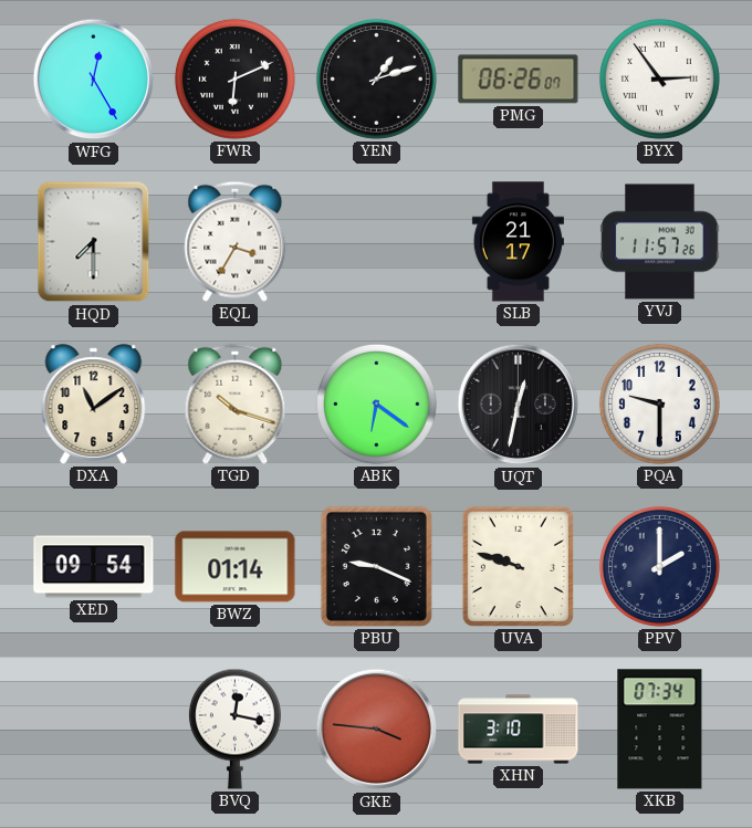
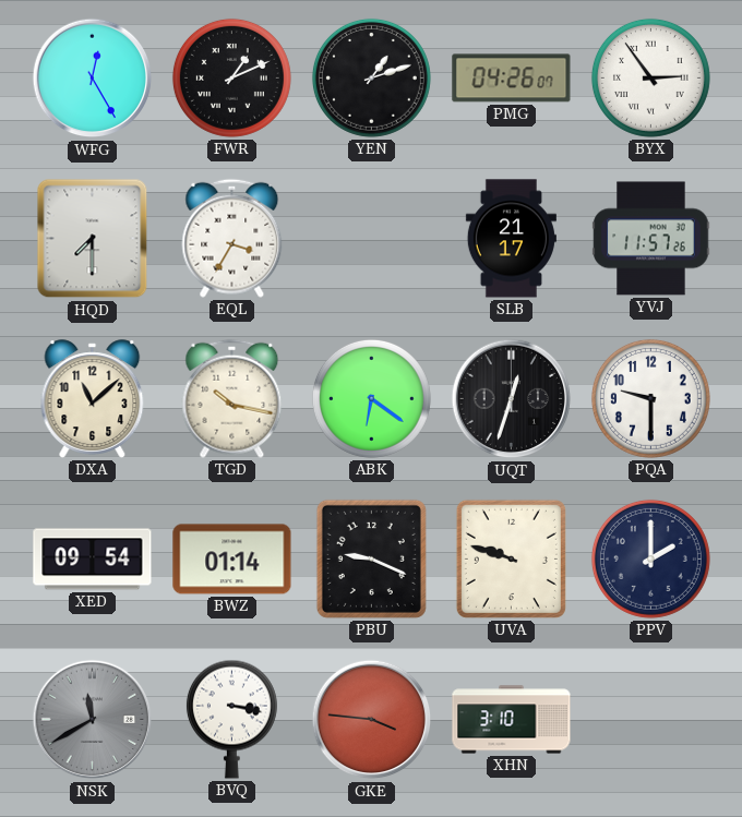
FWR: 6:11 -> 1:11 (231, 77)
PMG: 06:26 -> 04:26 (512, 79)
DXA: 11:09 -> 11:08 (93, 399)
TGD: 10:18 -> 10:17 (232, 398)
UQT: 12:32 -> 12:33 (512, 399)
NSK: none -> 11:40 (93, 720)
BVQ: 12:17 -> 3:17 (231, 719)
XKB: 07:34 -> none (660, 730)
